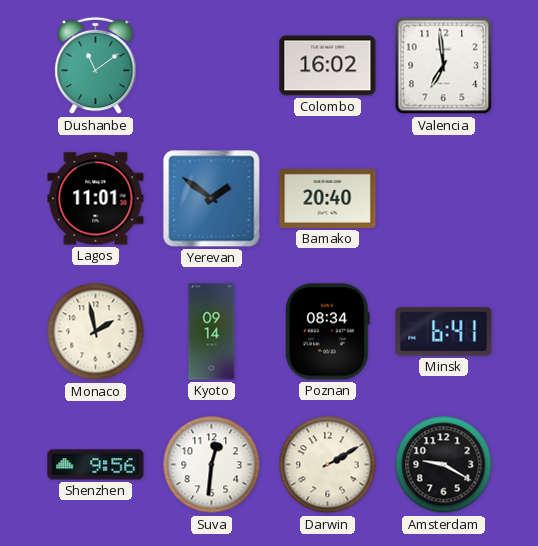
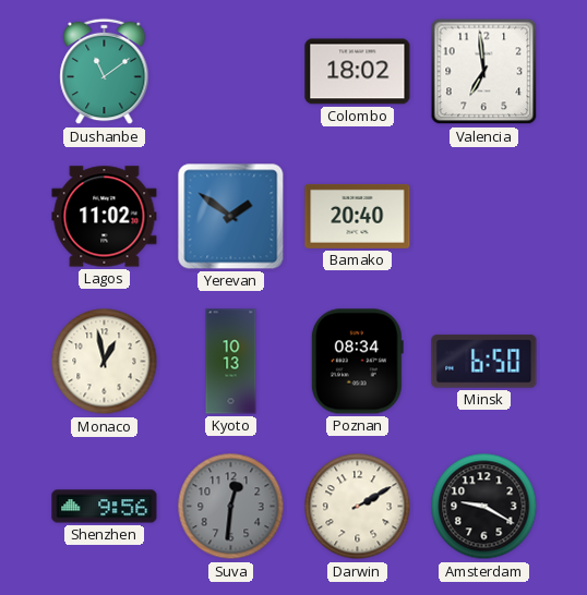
Colombo: 16:02 -> 18:02 (358, 72)
Lagos: 11:01 -> 11:02 (105, 217)
Monaco: 1:58 -> 12:58 (105, 362)
Kyoto: 09:14 -> 10:13 (231, 362)
Minsk: 6:41 -> 6:50 (484, 362)
Suva dial: white -> grey (231, 507)
